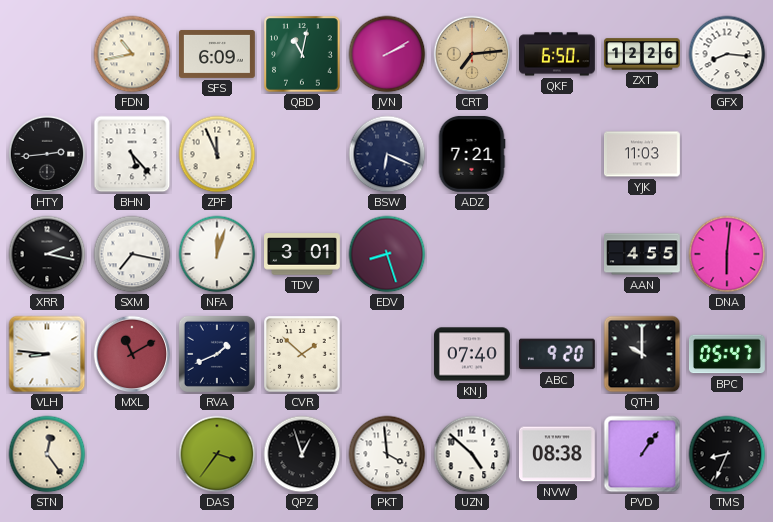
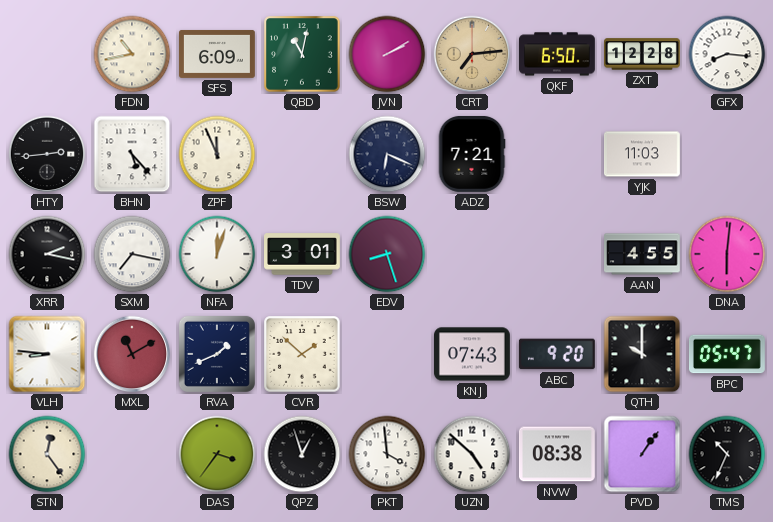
ZXT: 12:26 -> 12:28 (643, 54)
KNJ: 07:40 -> 07:43 (473, 354)
TMS: 8:34 -> 10:34 (727, 454)
